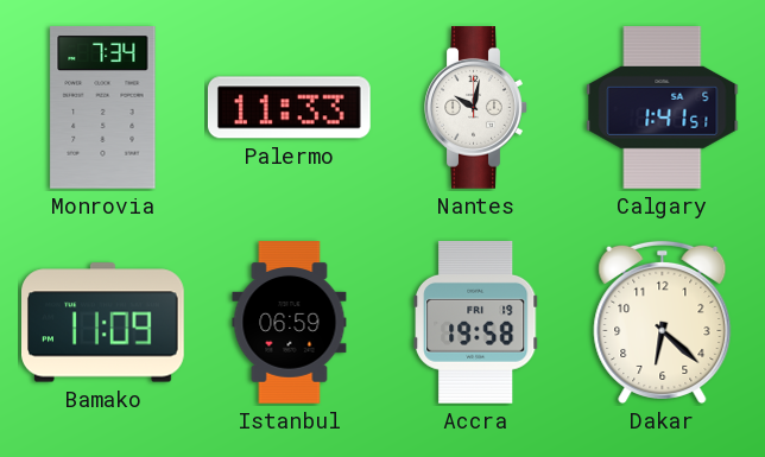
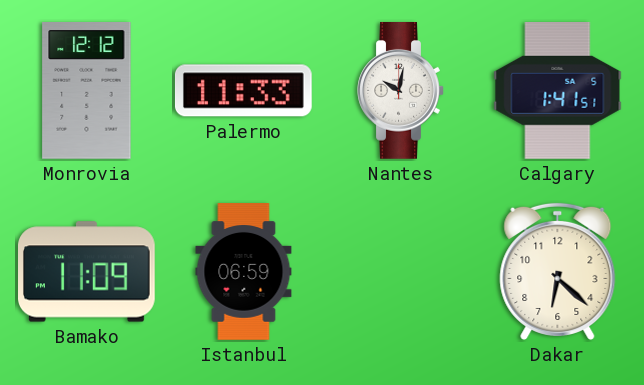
Monrovia: 7:34 -> 12:12 (87, 91)
Accra: 19:58 -> none (476, 322)
